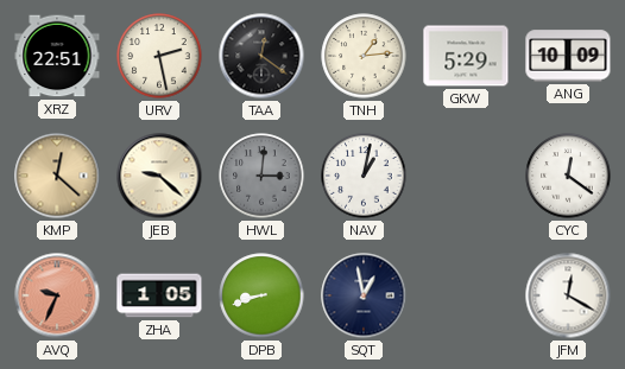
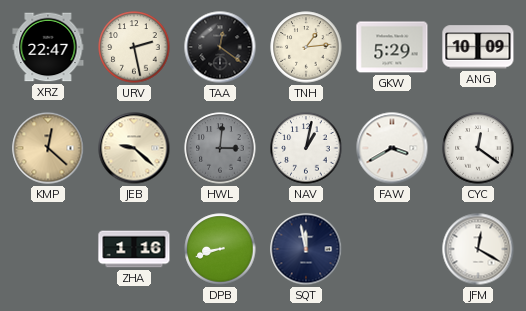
XRZ: 22:51 -> 22:47 (48, 47)
FAW: none -> 3:40 (392, 148)
AVQ: 9:34 -> none (57, 295)
ZHA: 1:05 -> 1:16 (134, 249)
SQT: 12:58 -> 11:58 (306, 249)
